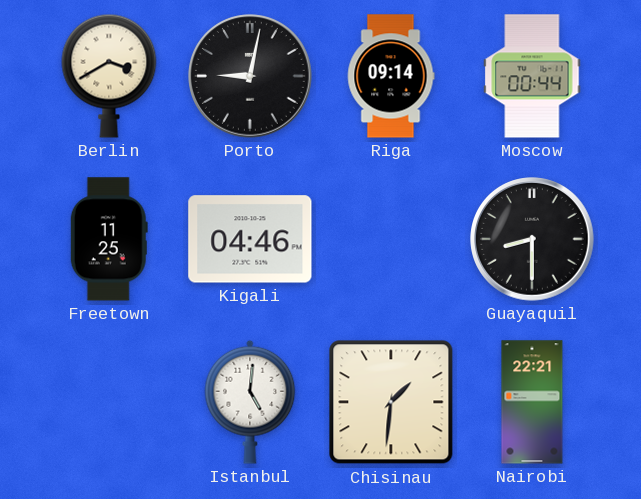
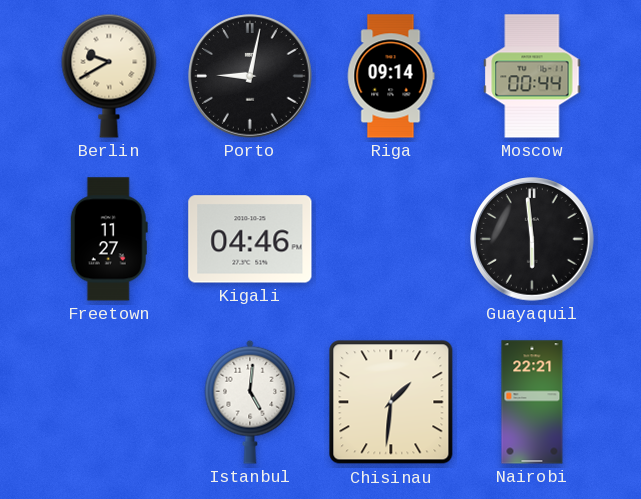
Berlin: 3:40 -> 9:40 (109, 76)
Freetown: 11:25 -> 11:27 (109, 239)
Guayaquil: 8:30 -> 5:59 (532, 239)
